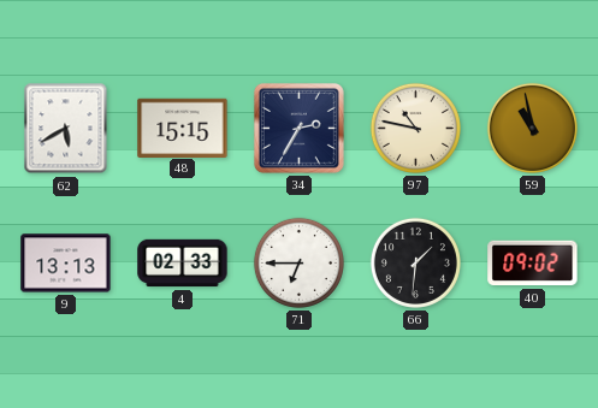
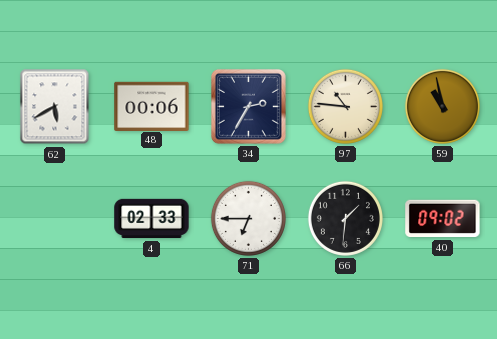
48: 15:15 -> 00:06 (152, 106)
97: 10:47 -> 10:46 (345, 106)
9: 13:13 -> none (66, 264)
